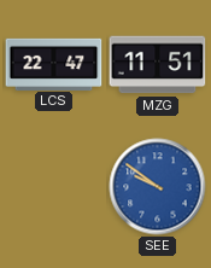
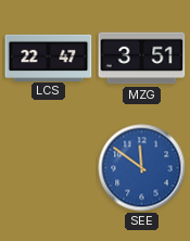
MZG: 11:51 -> 3:51 (142, 59)
SEE: 9:51 -> 11:51 (142, 168)
